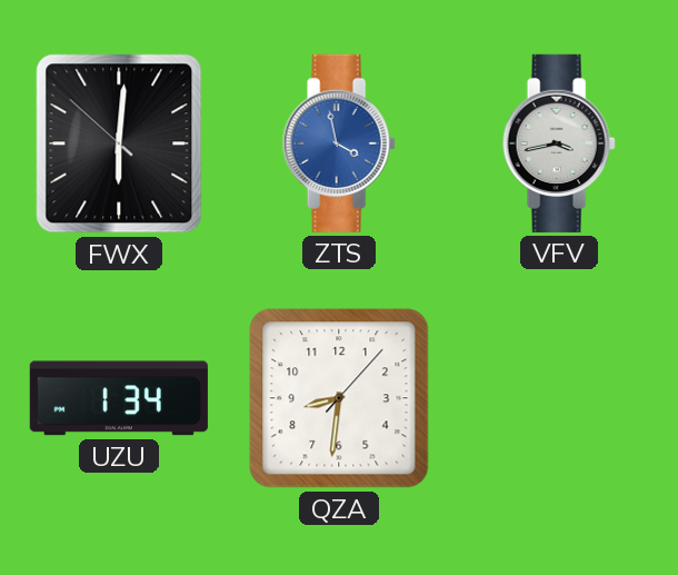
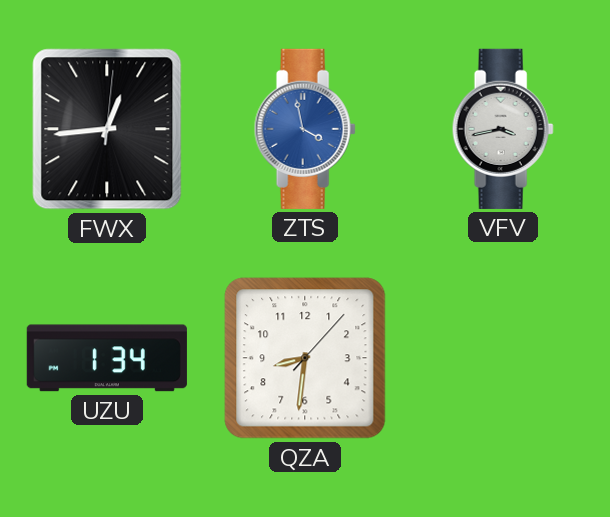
FWX: 6:00 -> 12:44 (107, 129)
